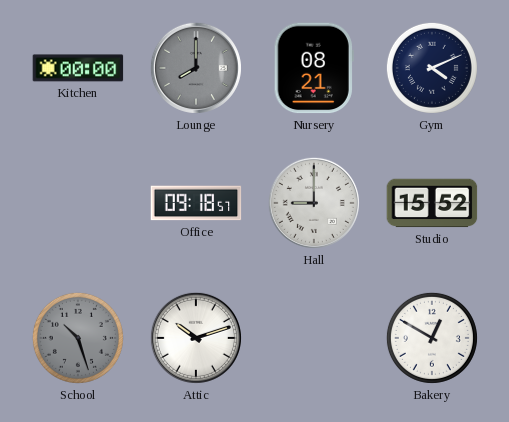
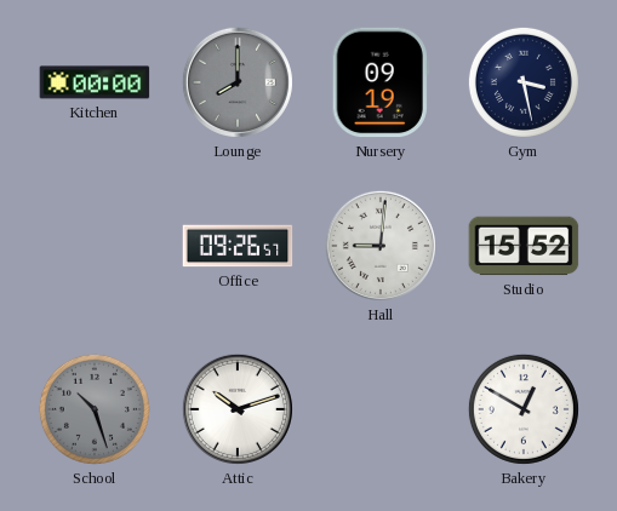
Nursery: 08:21 -> 09:19 (381, 82)
Gym: 4:11 -> 3:28 (524, 82)
Office: 09:18 -> 09:26 (238, 246)
Hall: 9:00 -> 9:01 (381, 246)
